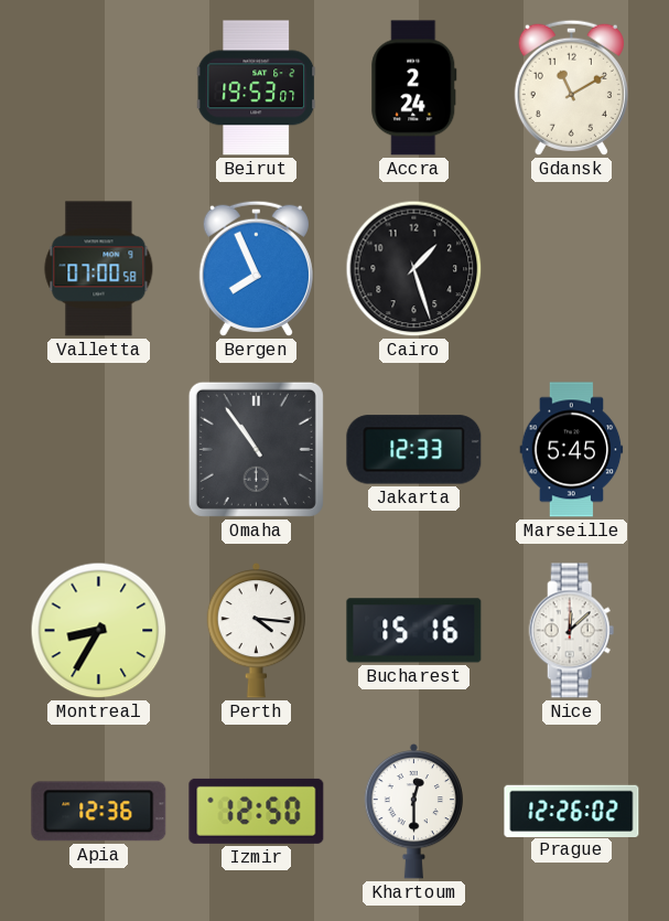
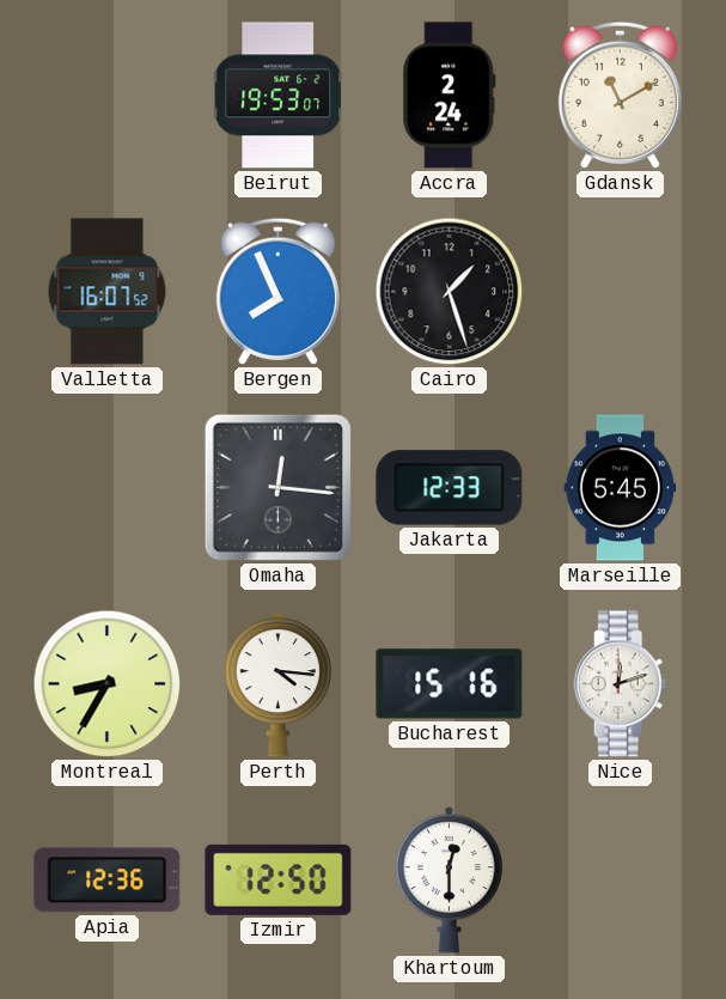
Valletta: 07:00 -> 16:07 (108, 292)
Omaha: 10:54 -> 12:16 (277, 487)
Nice: 12:08 -> 12:12 (621, 684)
Prague: 12:26 -> none (572, 811)
